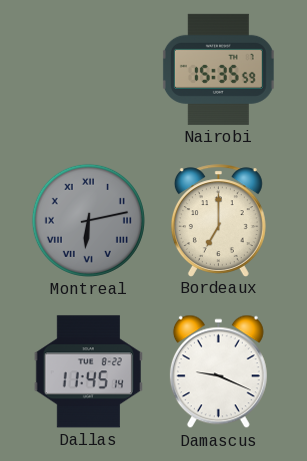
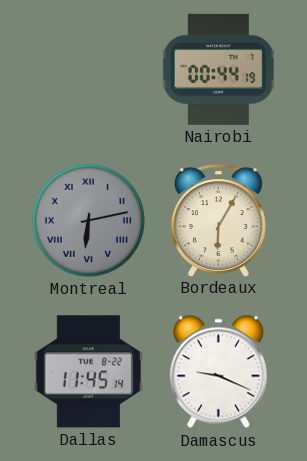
Nairobi: 15:35 -> 00:44 (218, 69)
Bordeaux: 7:00 -> 6:05 (218, 220)
